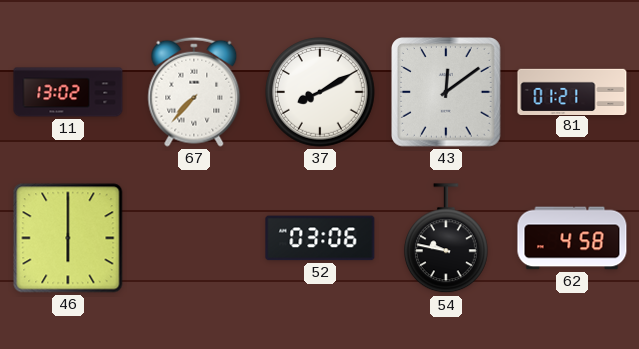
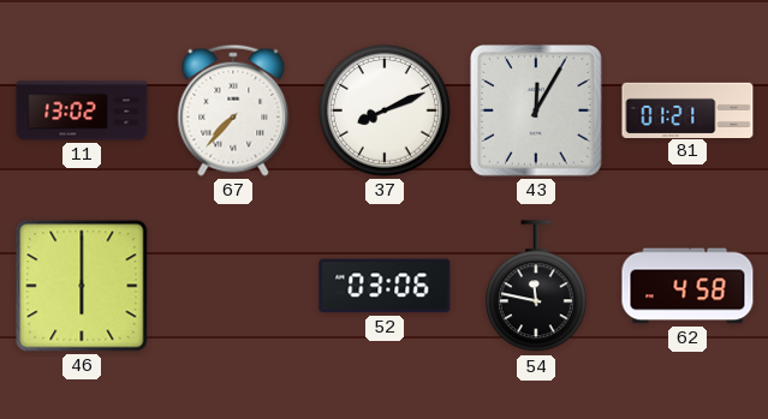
37: 8:10 -> 8:11 (386, 112)
43: 12:09 -> 12:05 (537, 112)
54: 9:47 -> 11:47 (536, 287)
